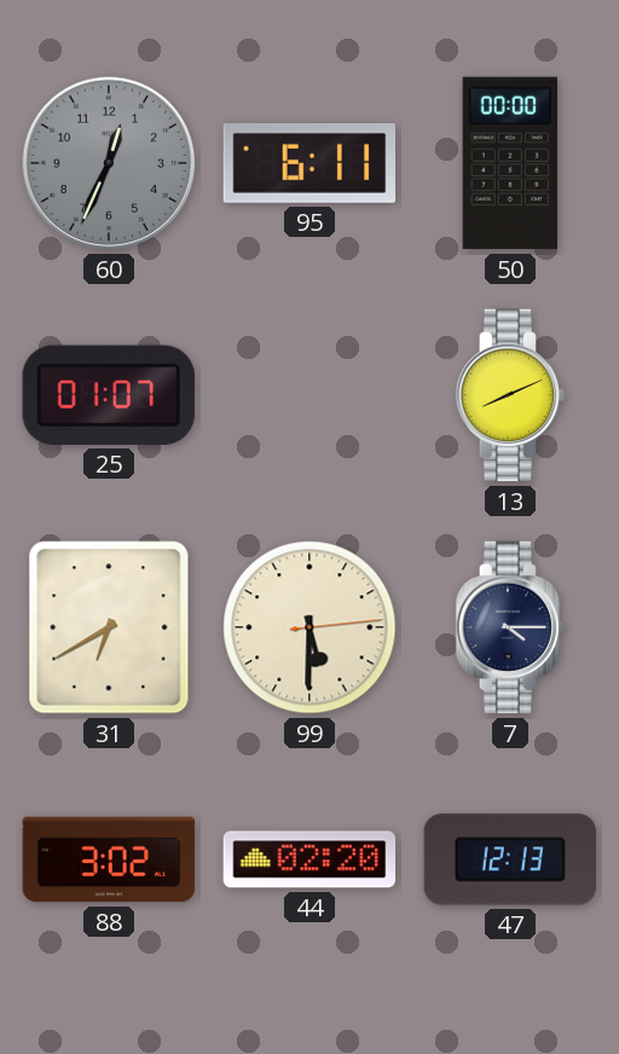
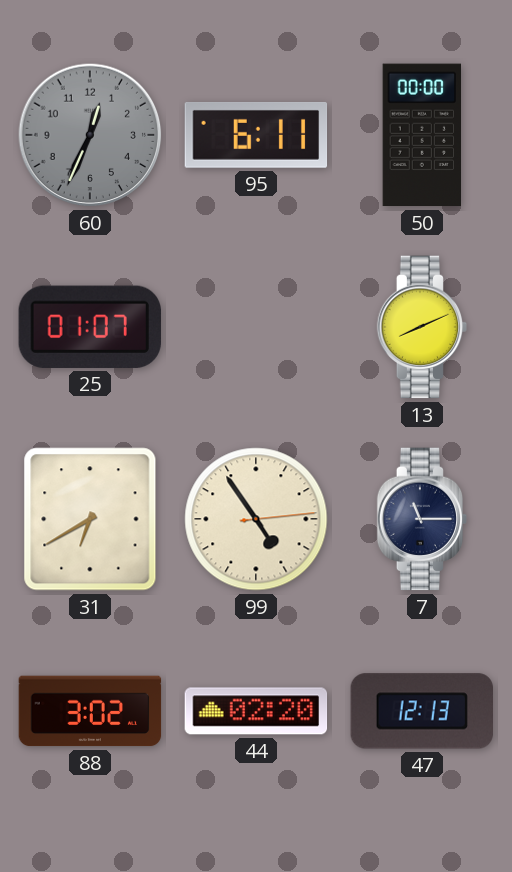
99: 5:30 -> 4:54 (256, 519)
7: 4:15 -> 11:15 (422, 519)
